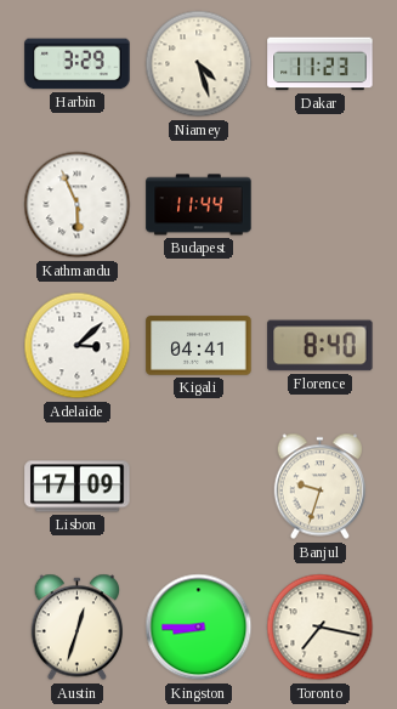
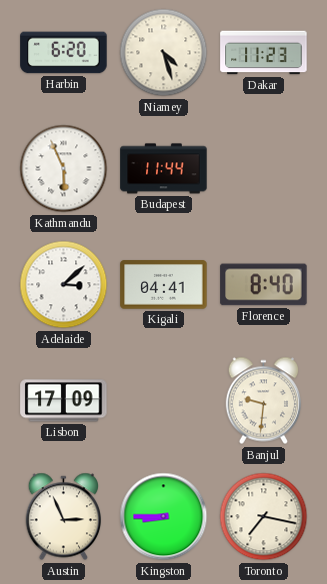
Harbin: 3:29 -> 6:20 (64, 53)
Banjul: 9:33 -> 9:31 (263, 401)
Austin: 12:33 -> 2:56 (63, 517)
